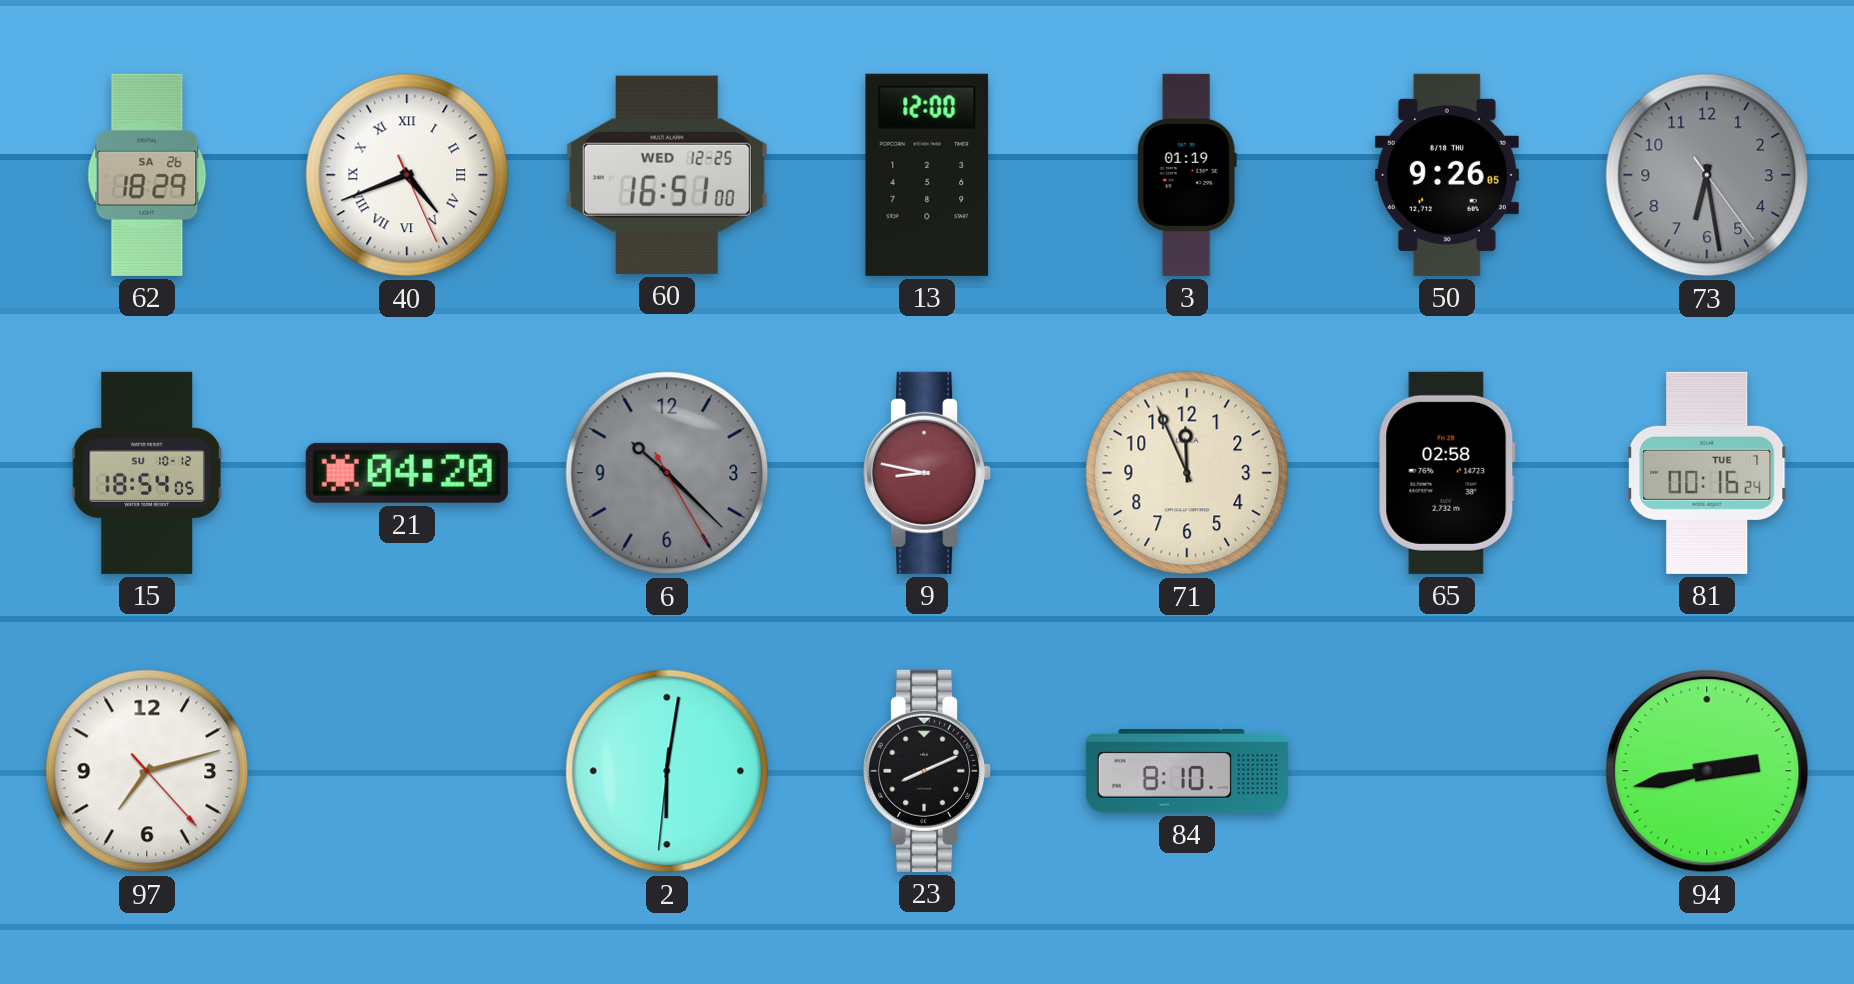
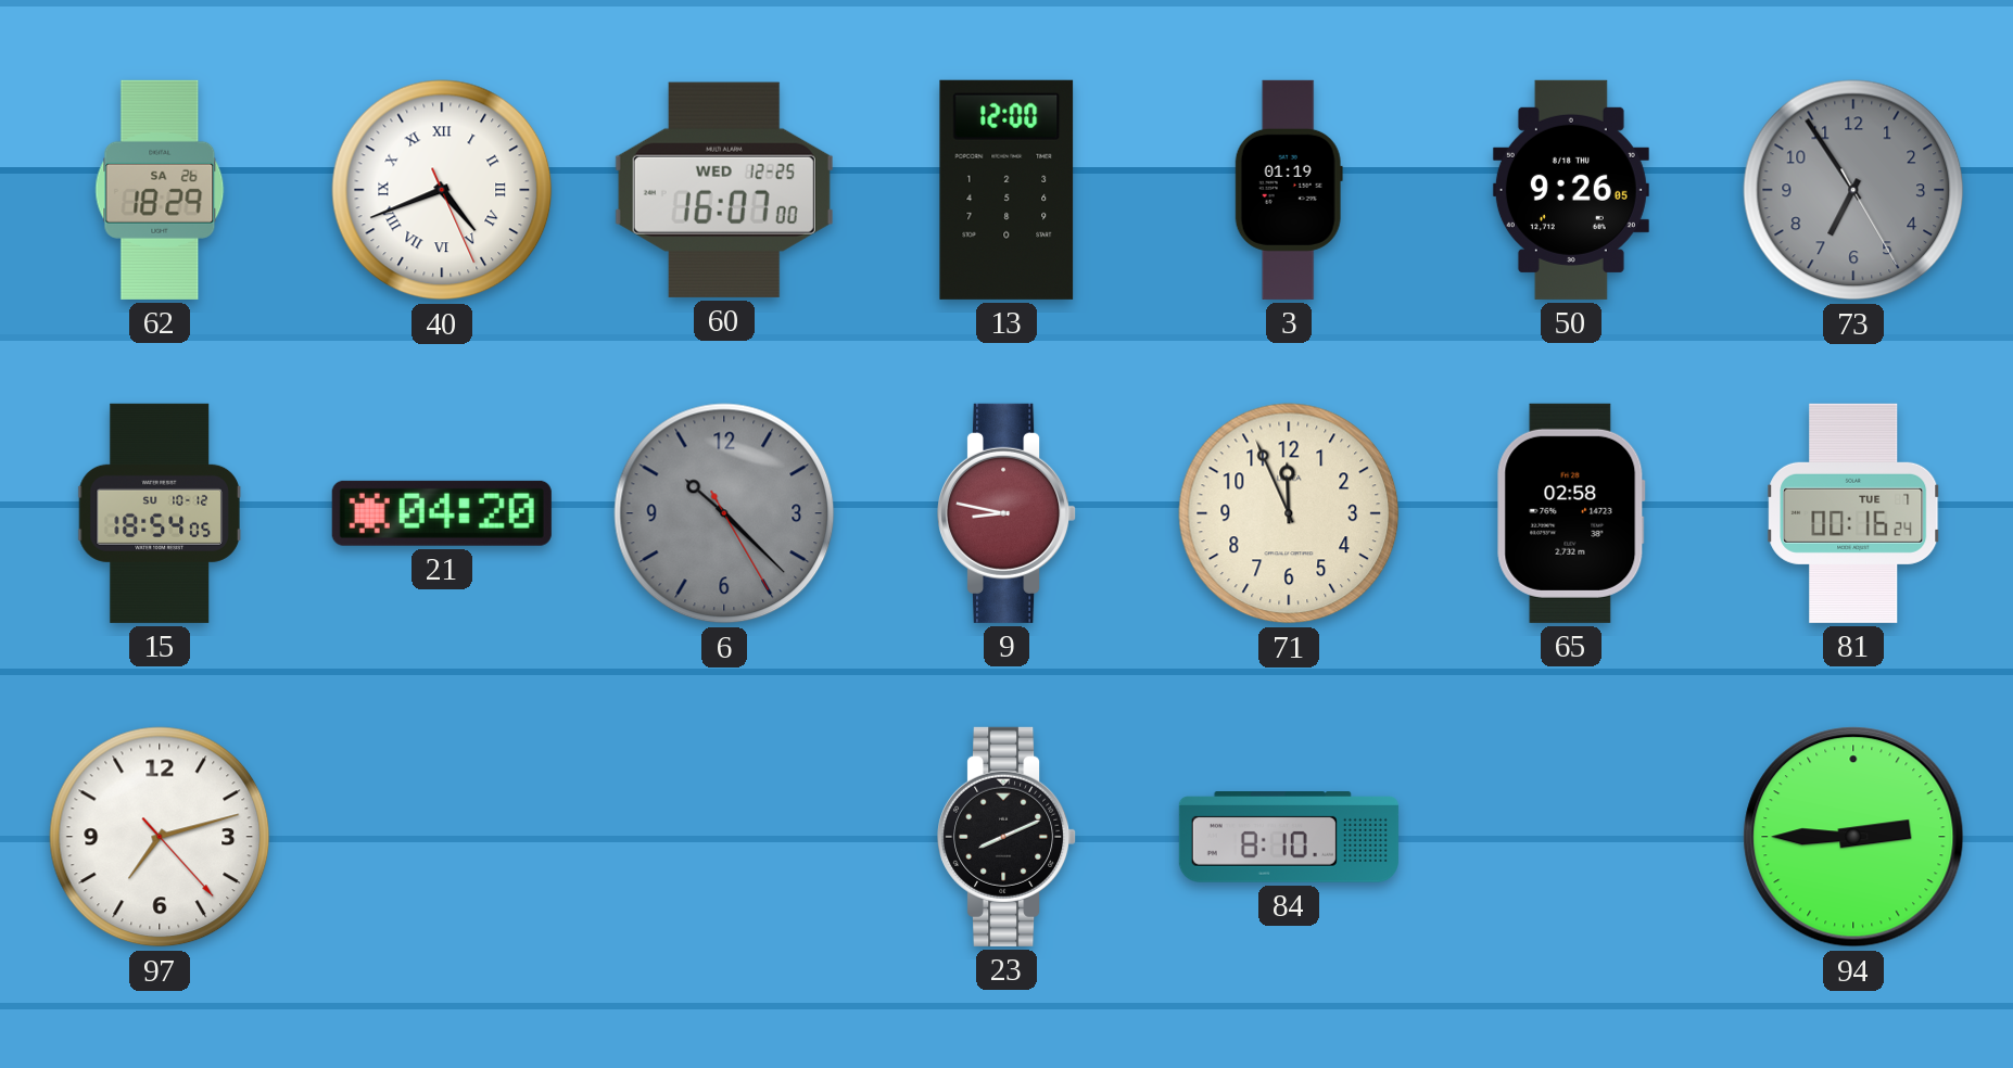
60: 16:51 -> 16:07 (724, 190)
73: 6:28 -> 6:54 (1853, 190)
2: 6:01 -> none (667, 771)
94: 2:43 -> 2:45 (1853, 837)
